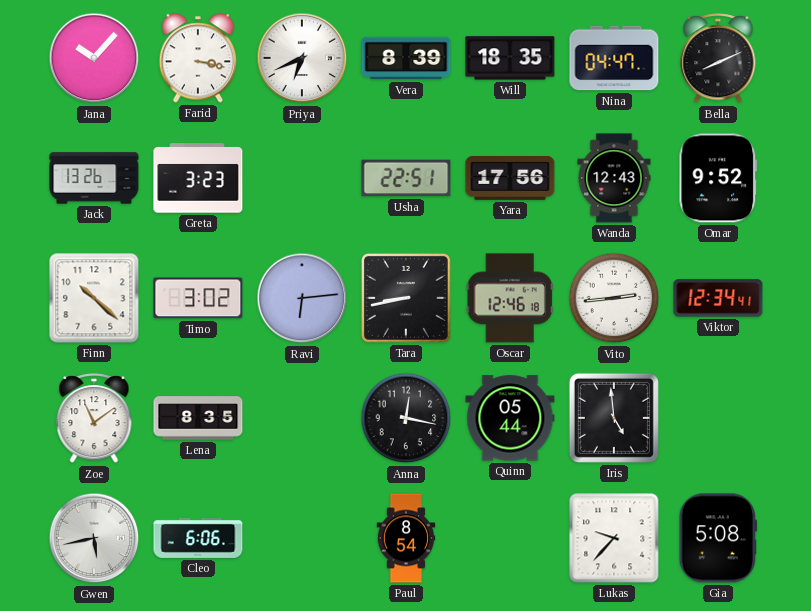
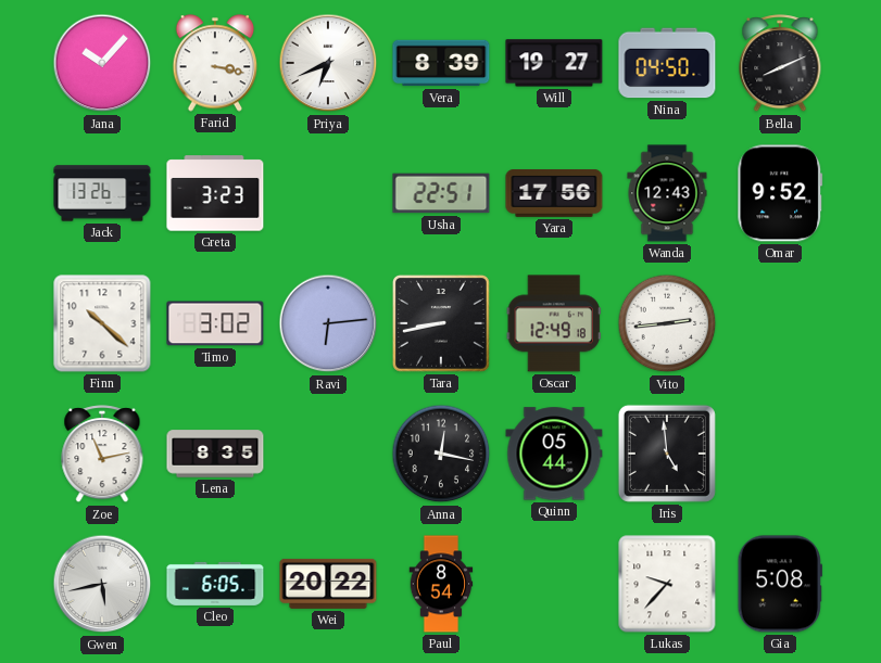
Will: 18:35 -> 19:27 (554, 63)
Nina: 04:47 -> 04:50 (667, 63)
Oscar: 12:46 -> 12:49 (554, 323)
Viktor: 12:34 -> none (718, 298)
Zoe: 11:09 -> 11:13 (102, 455)
Cleo: 6:06 -> 6:05 (215, 584)
Wei: none -> 20:22 (328, 584)
